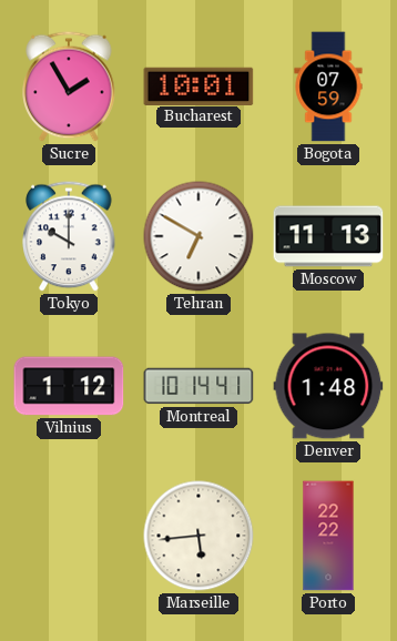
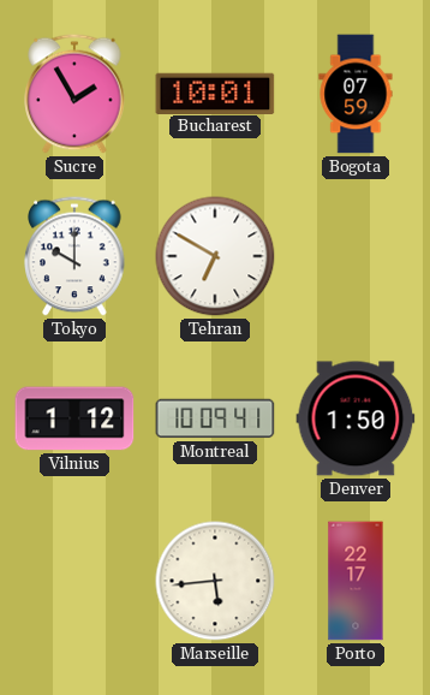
Moscow: 11:13 -> none (328, 236)
Montreal: 10:14 -> 10:09 (215, 418)
Denver: 1:48 -> 1:50 (356, 418)
Porto: 22:22 -> 22:17 (356, 581)
